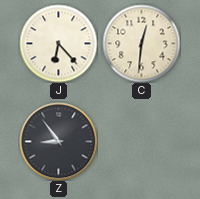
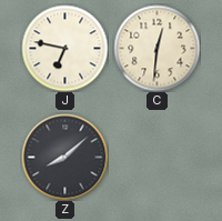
J: 6:23 -> 6:47 (64, 48)
Z: 8:54 -> 8:08 (64, 157)
